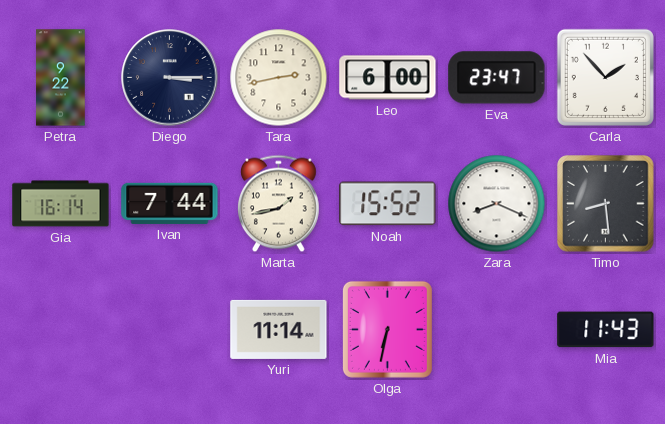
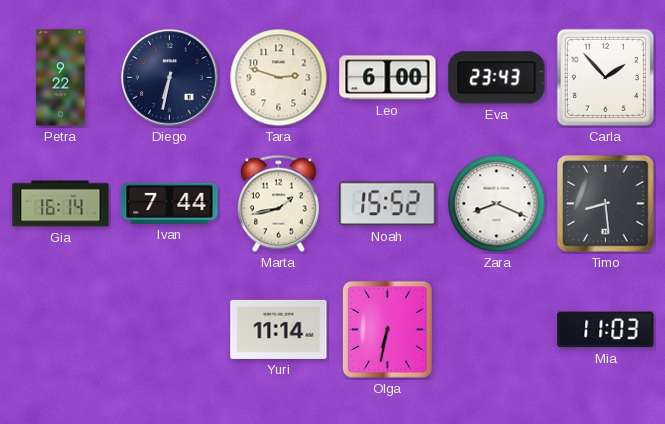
Diego: 3:15 -> 6:32 (170, 78)
Tara: 2:43 -> 2:48 (279, 78)
Eva: 23:47 -> 23:43 (497, 78)
Mia: 11:43 -> 11:03 (606, 330)
